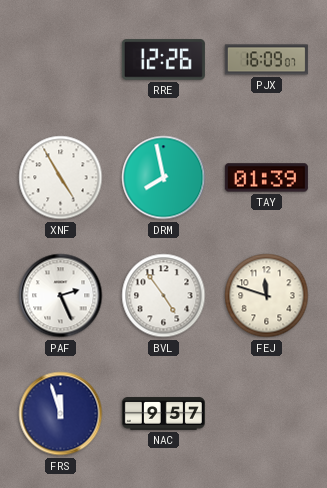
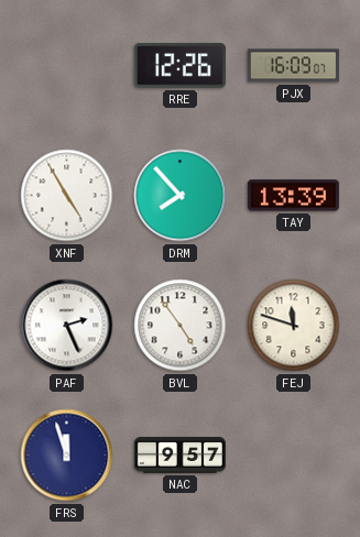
DRM: 7:58 -> 7:53 (181, 196)
TAY: 01:39 -> 13:39 (293, 196)
